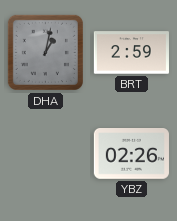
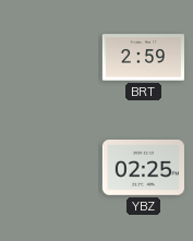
DHA: 1:02 -> none (45, 52)
YBZ: 02:26 -> 02:25 (143, 168)
